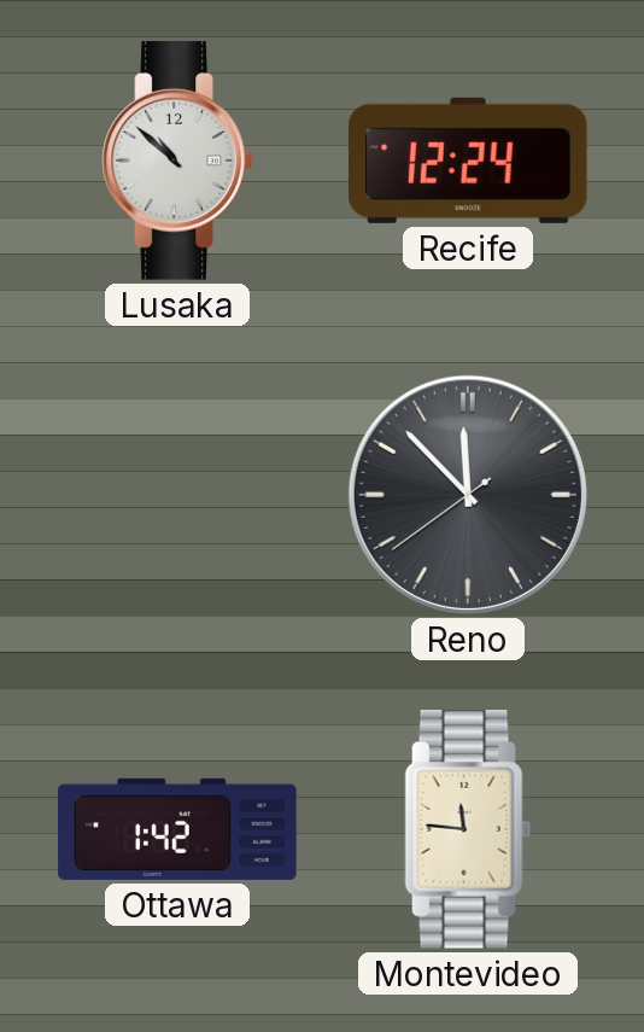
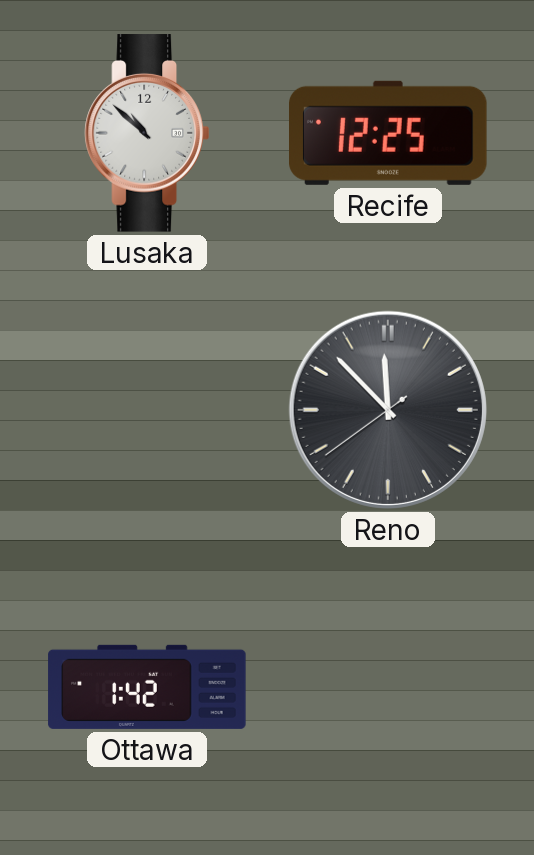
Recife: 12:24 -> 12:25 (389, 133)
Montevideo: 11:46 -> none (468, 829)
